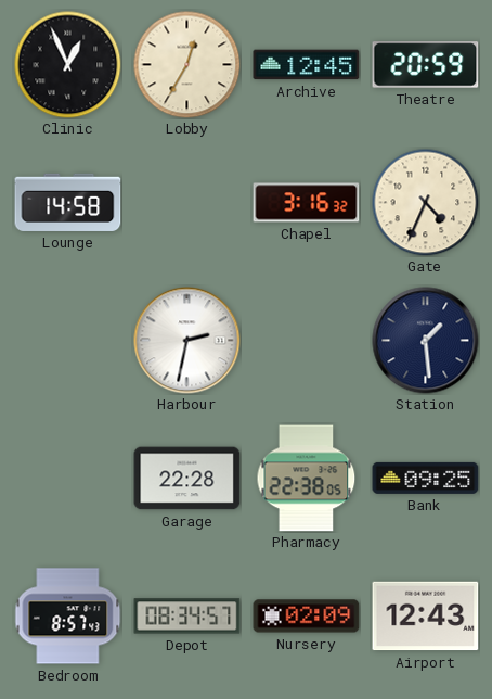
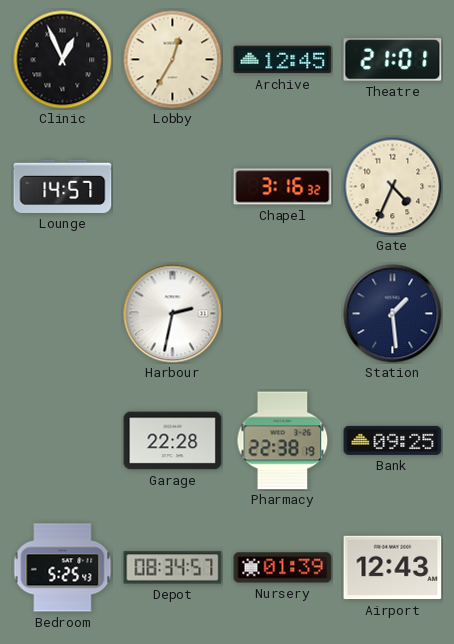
Theatre: 20:59 -> 21:01 (393, 60)
Lounge: 14:58 -> 14:57 (63, 186)
Pharmacy: 22:38:05 -> 22:38:19 (283, 441)
Bedroom: 8:57 -> 5:25 (63, 568)
Nursery: 02:09 -> 01:39 (283, 568)
